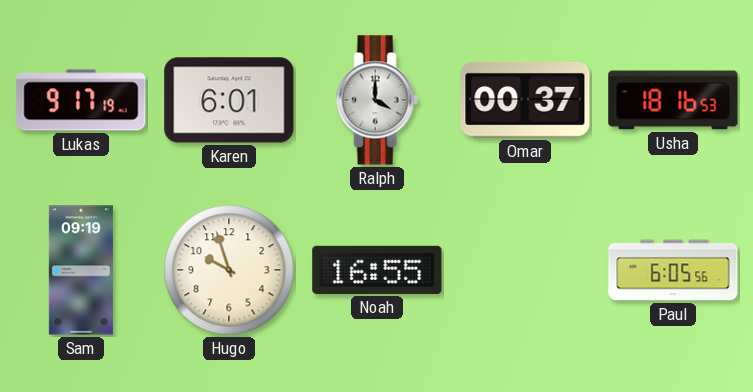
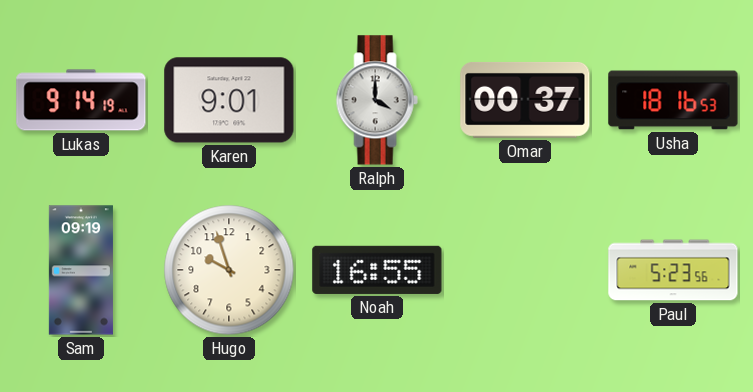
Lukas: 9:17 -> 9:14 (81, 100)
Karen: 6:01 -> 9:01 (229, 100)
Paul: 6:05 -> 5:23 (673, 270)
